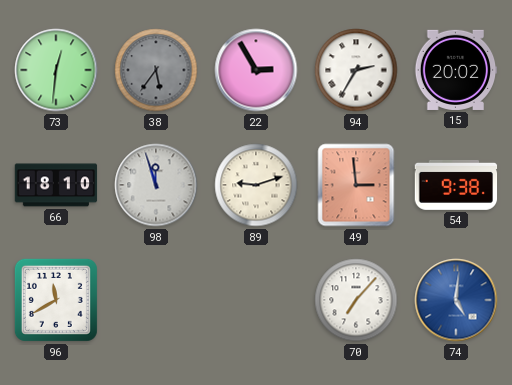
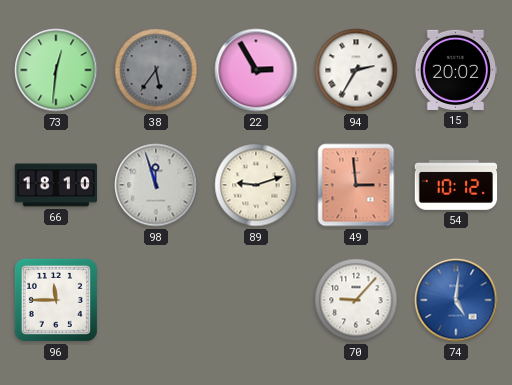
54: 9:38 -> 10:12 (456, 185)
96: 11:40 -> 11:45 (56, 300)
70: 7:07 -> 9:07 (356, 300)
